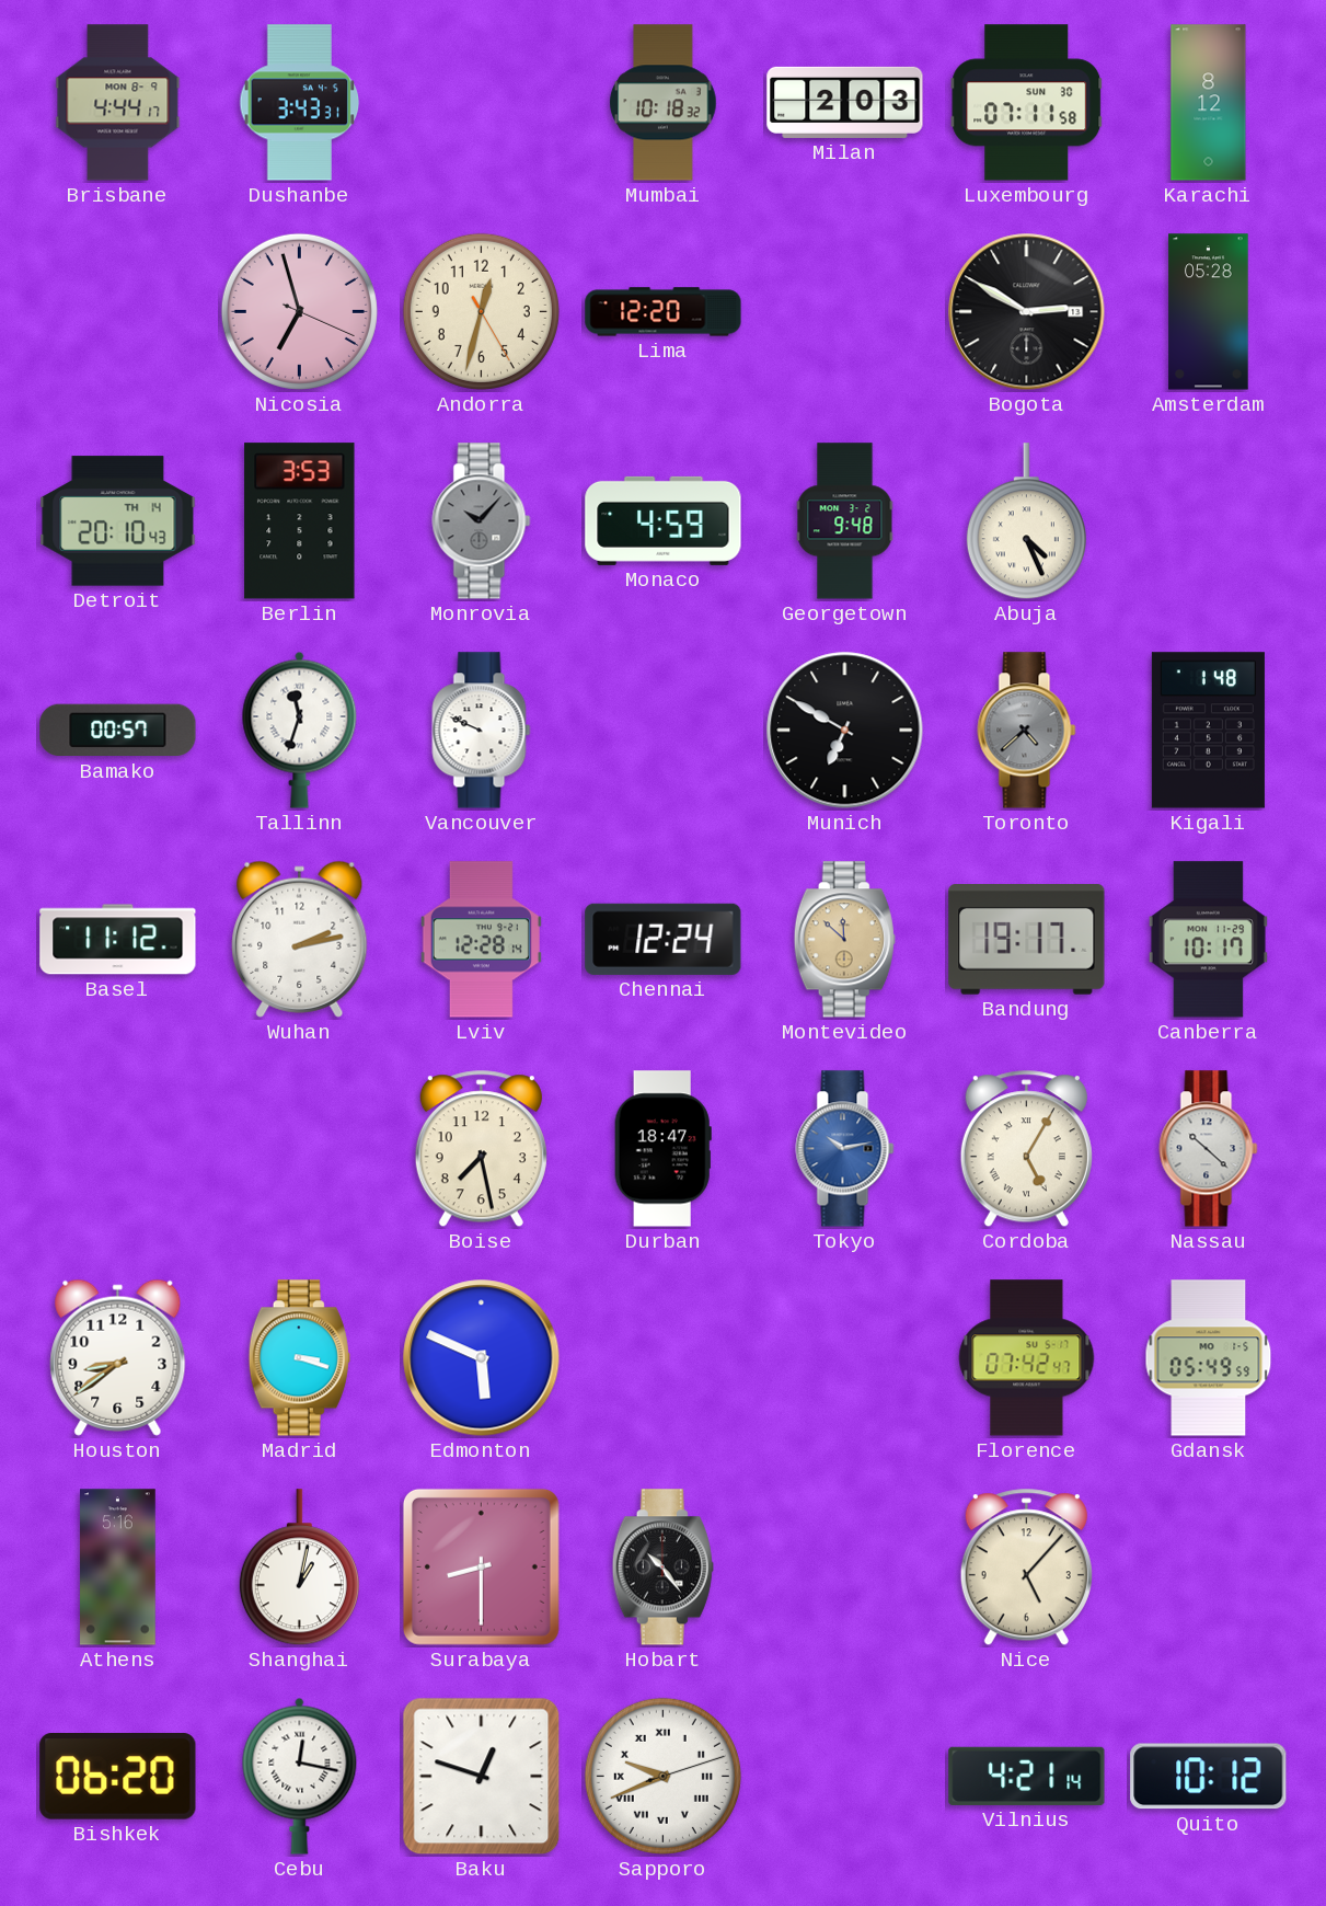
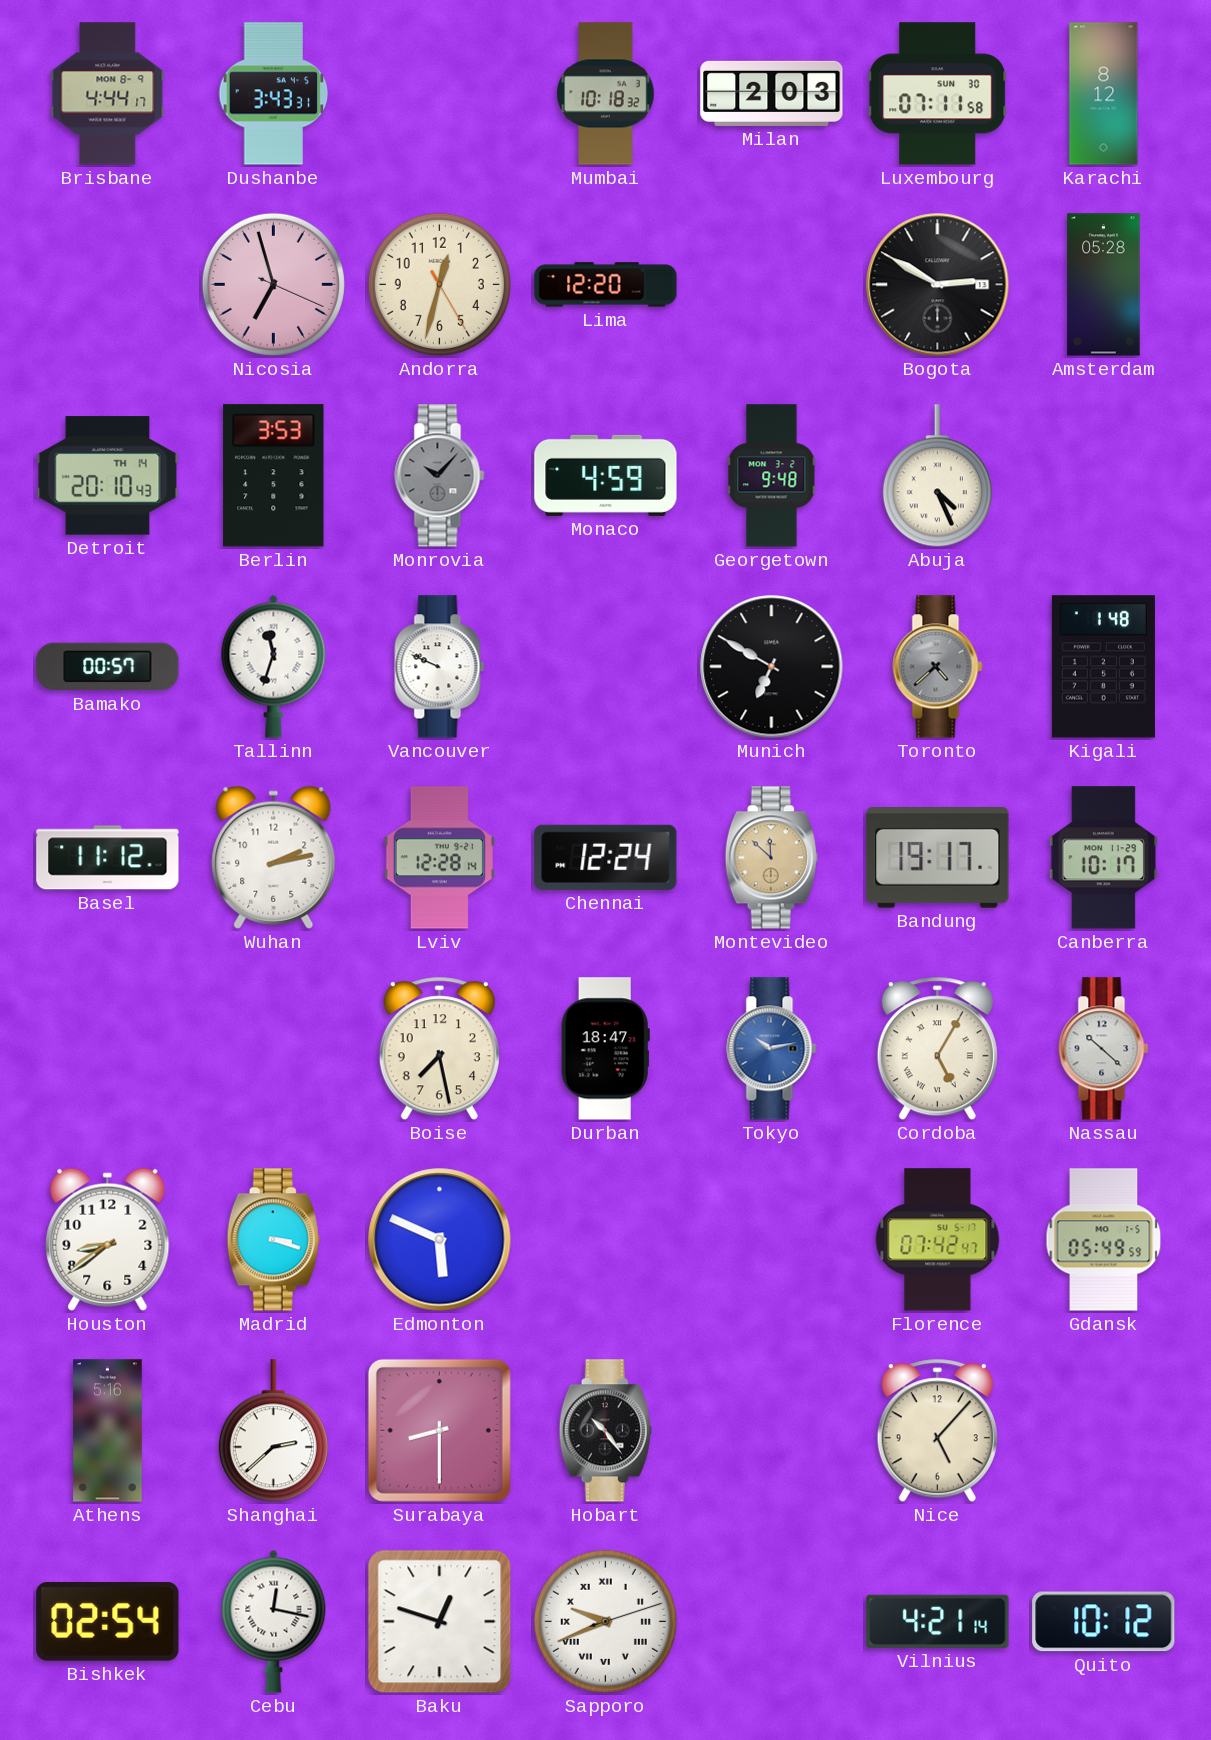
Shanghai: 1:02 -> 2:38 (273, 1431)
Bishkek: 06:20 -> 02:54 (108, 1622)
